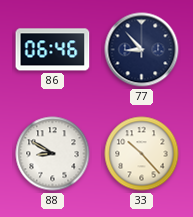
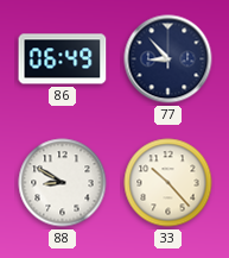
86: 06:46 -> 06:49 (63, 59)
